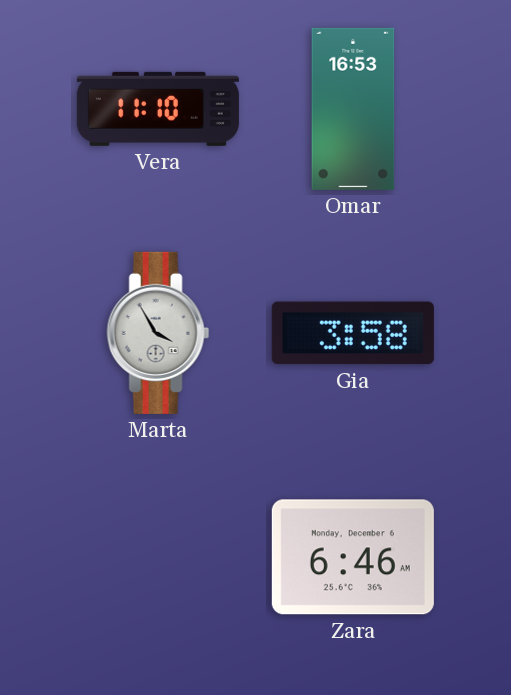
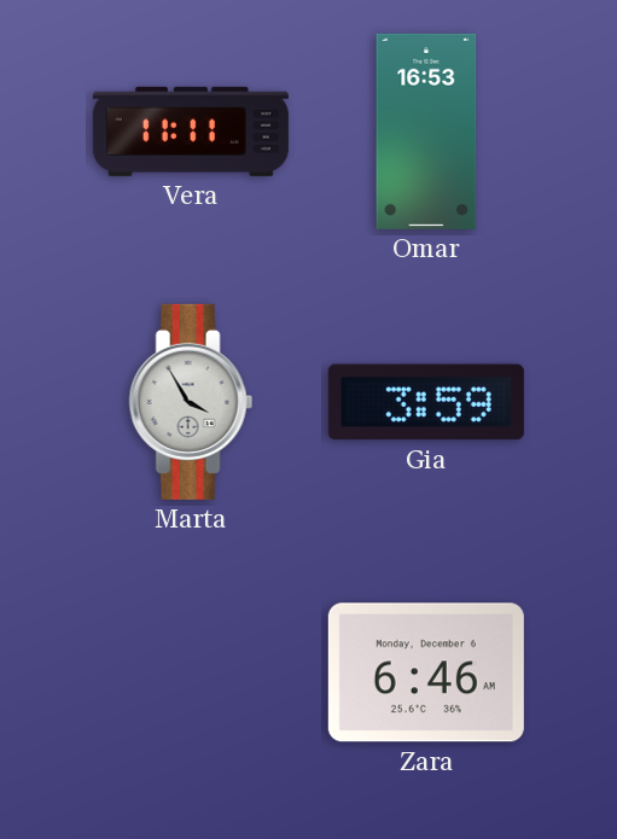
Vera: 11:10 -> 11:11 (191, 132)
Gia: 3:58 -> 3:59 (426, 402)
